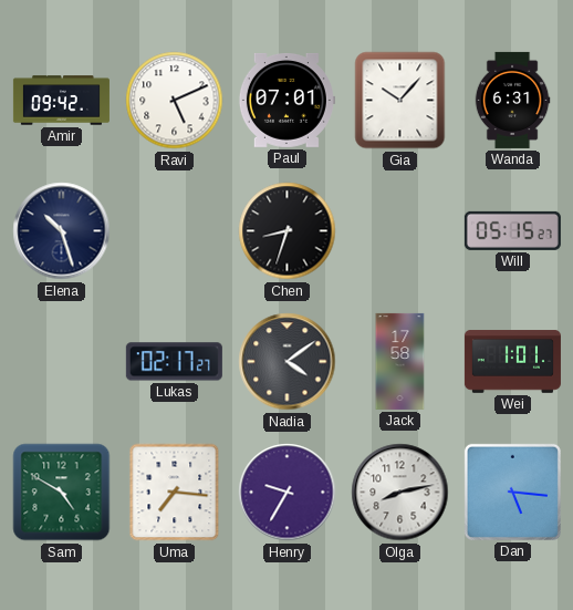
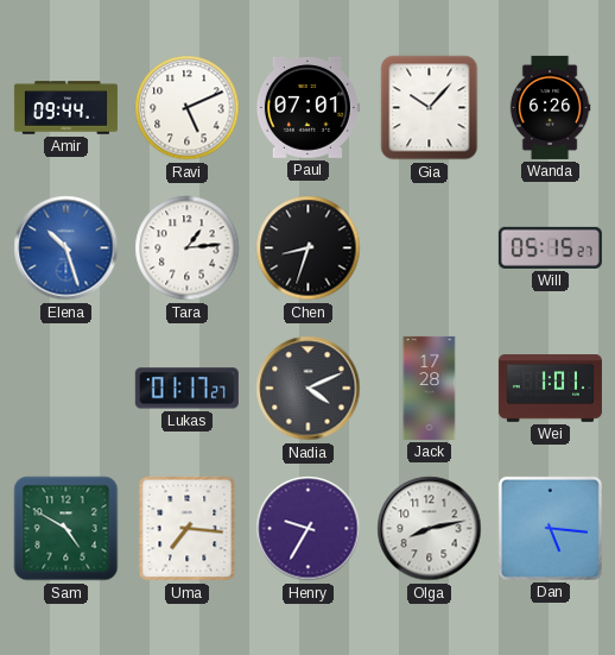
Amir: 09:42 -> 09:44 (65, 108)
Wanda: 6:31 -> 6:26 (550, 107)
Elena dial: navy -> blue (66, 248)
Tara: none -> 1:14 (188, 248)
Lukas: 02:17 -> 01:17 (186, 389)
Nadia: 4:09 -> 4:11 (309, 389)
Jack: 17:58 -> 17:28 (430, 388)
